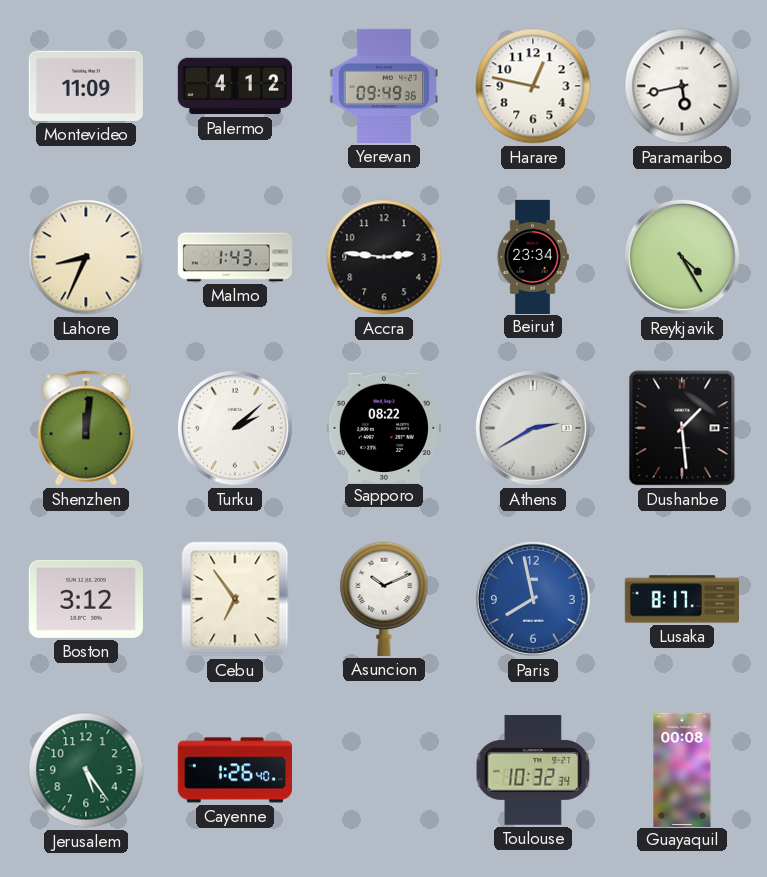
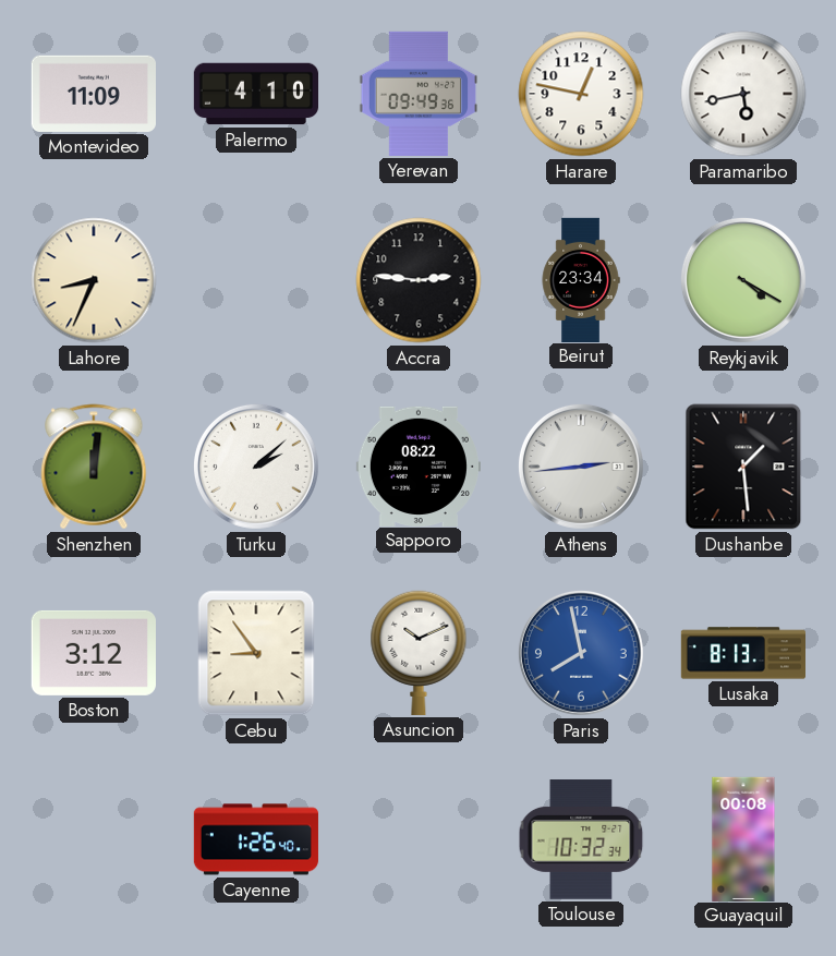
Palermo: 4:12 -> 4:10 (255, 94)
Malmo: 1:43 -> none (234, 257)
Reykjavik: 4:25 -> 4:20 (743, 280)
Athens: 2:40 -> 2:44 (581, 467)
Cebu: 6:54 -> 8:54 (256, 653)
Lusaka: 8:17 -> 8:13 (742, 653)
Jerusalem: 5:24 -> none (86, 770)
